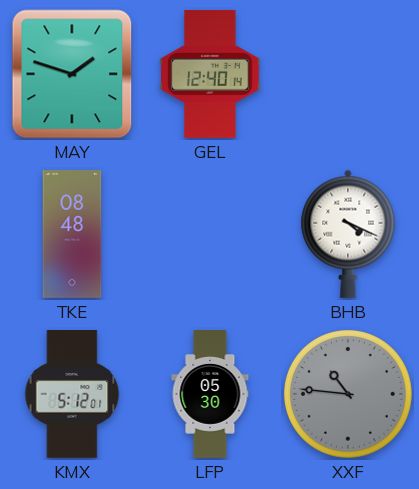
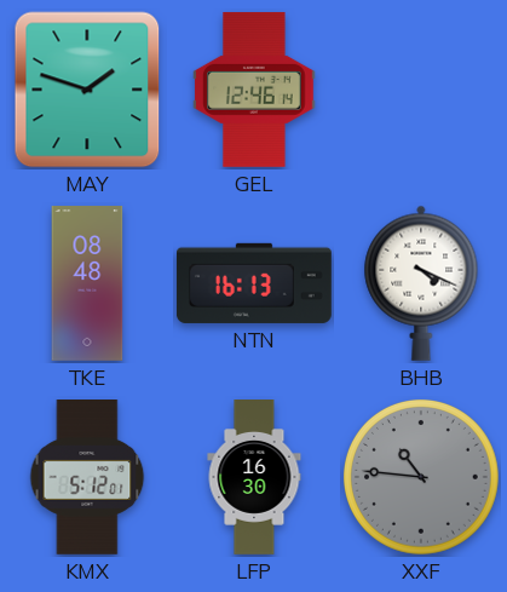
GEL: 12:40 -> 12:46 (254, 90)
NTN: none -> 16:13 (254, 283)
LFP: 05:30 -> 16:30 (254, 477)
